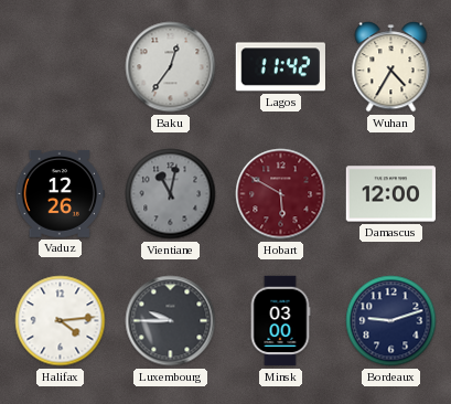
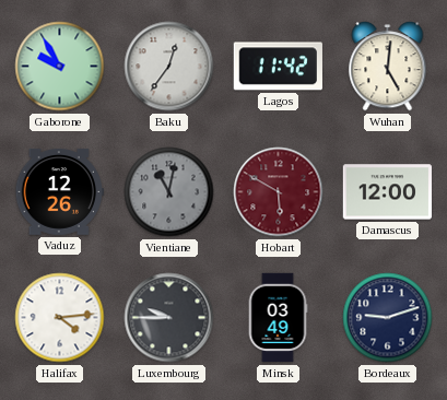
Gaborone: none -> 9:55 (60, 67)
Wuhan: 4:35 -> 5:01 (388, 67)
Minsk: 03:00 -> 03:49 (278, 318)
